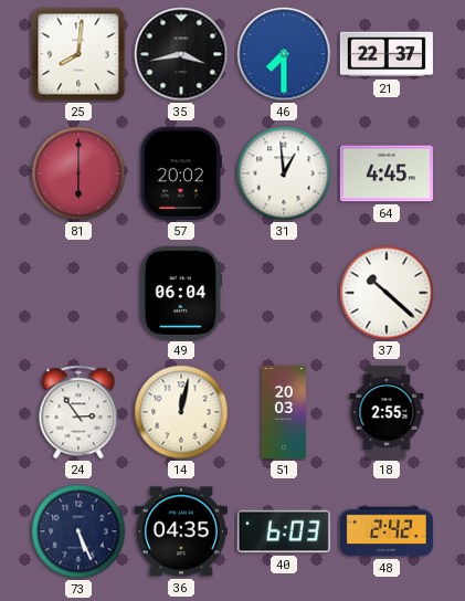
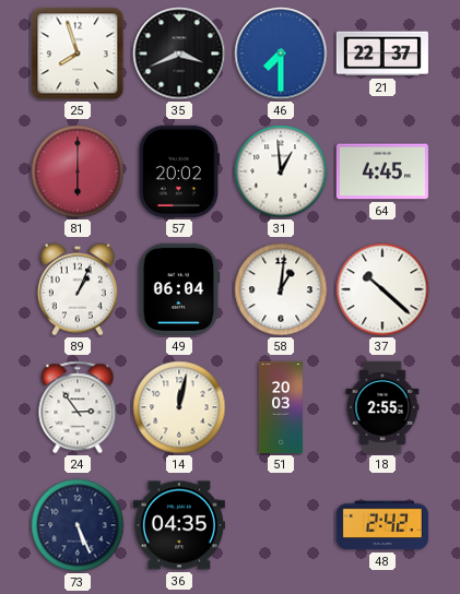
25: 8:01 -> 7:57 (78, 54)
35: 3:43 -> 3:41 (179, 54)
89: none -> 1:04 (78, 289)
58: none -> 1:01 (281, 289)
40: 6:03 -> none (284, 531)
